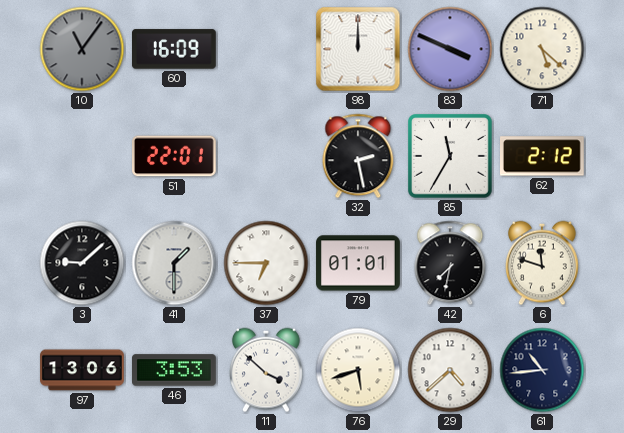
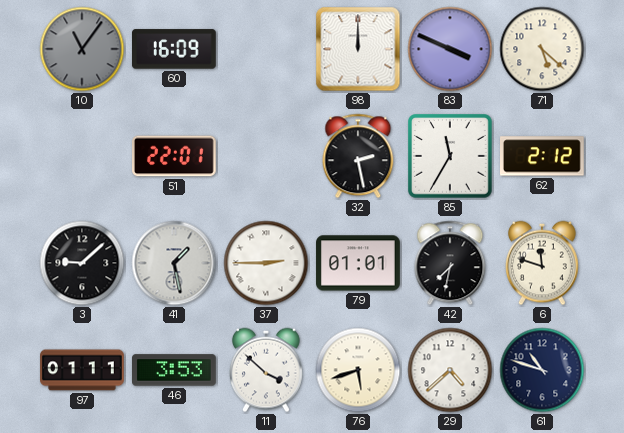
41: 1:30 -> 1:28 (174, 263)
37: 6:45 -> 2:45 (266, 263)
97: 13:06 -> 01:11 (82, 370)
61: 10:44 -> 10:48 (542, 370)
